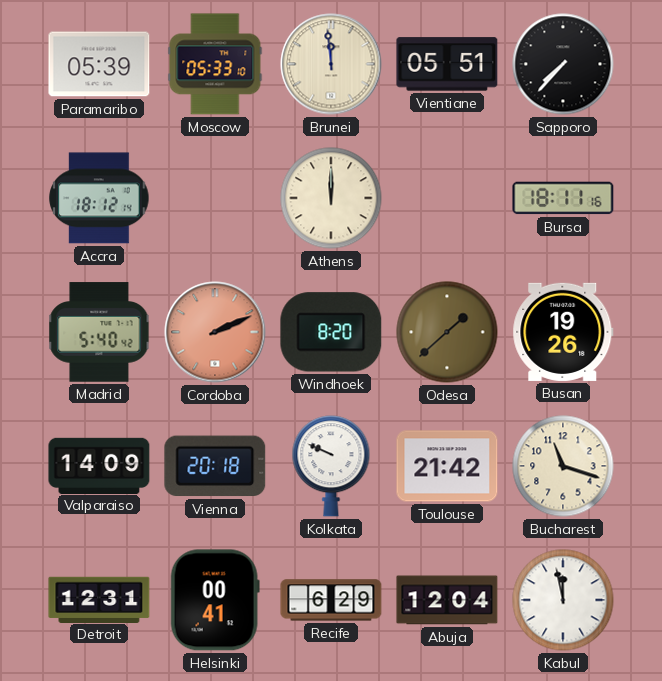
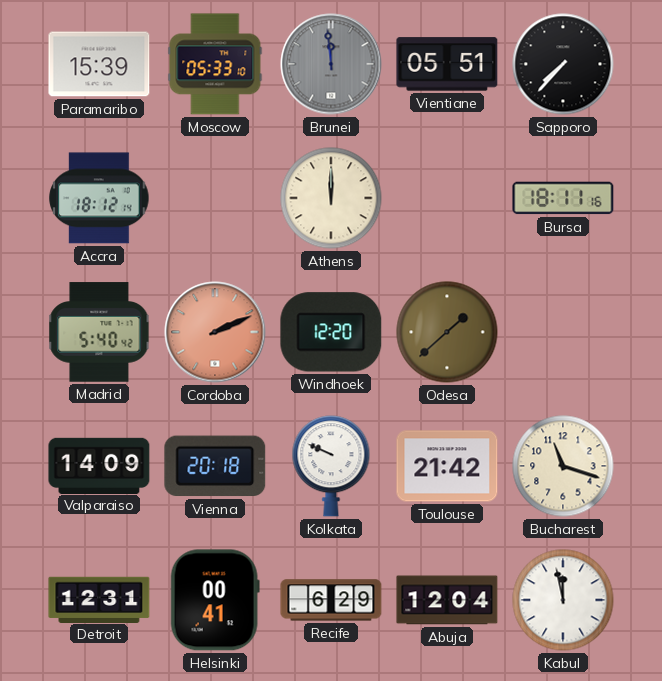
Paramaribo: 05:39 -> 15:39 (99, 64)
Brunei dial: cream -> grey (331, 64)
Windhoek: 8:20 -> 12:20 (331, 332)
Busan: 19:26 -> none (563, 332)
